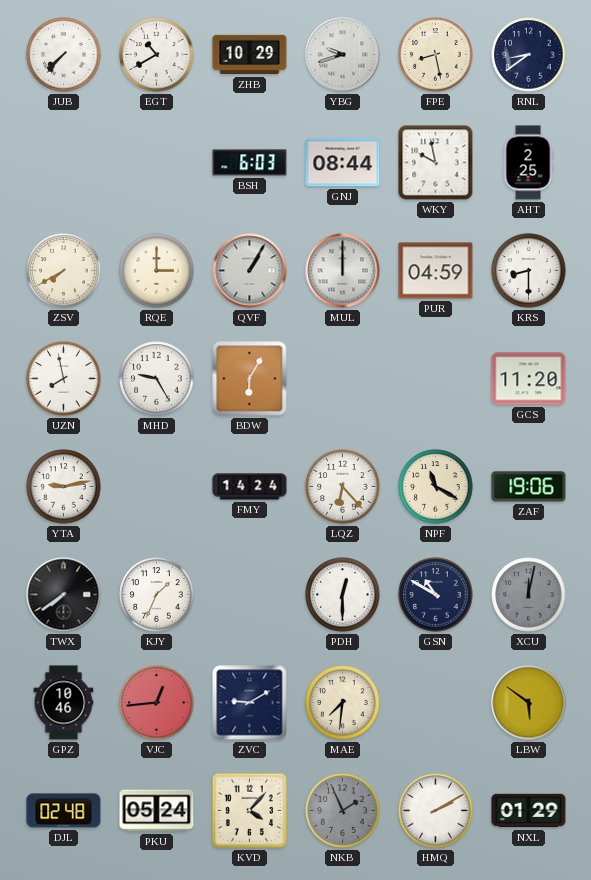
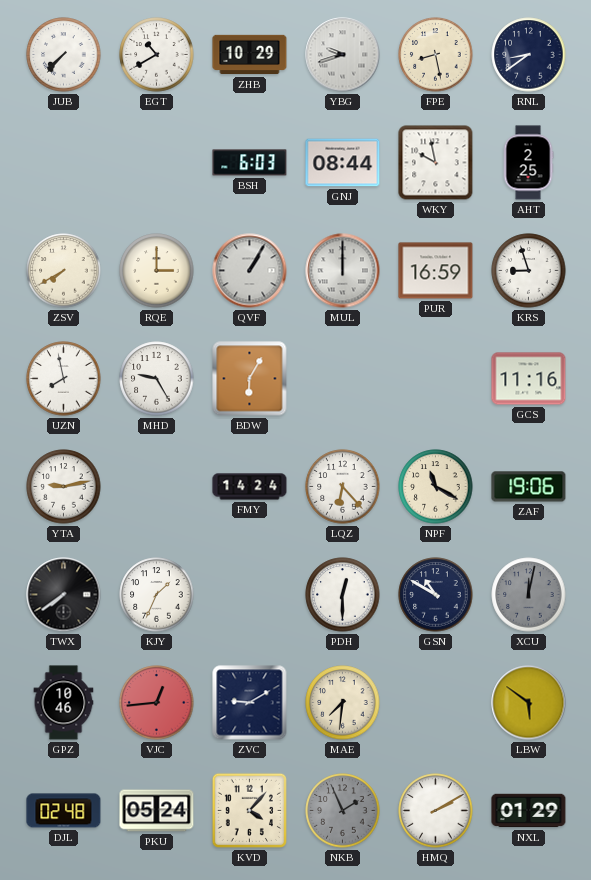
PUR: 04:59 -> 16:59 (436, 271)
KRS: 8:30 -> 8:57 (529, 271)
GCS: 11:20 -> 11:16 (529, 379)
